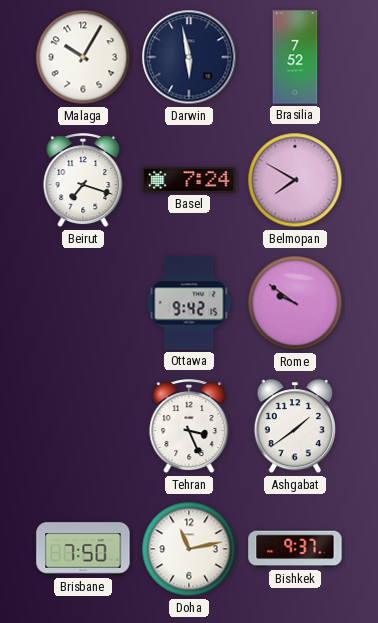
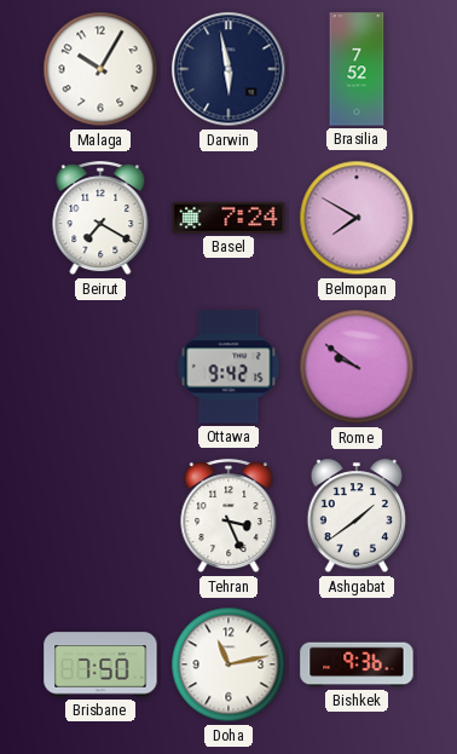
Beirut: 7:18 -> 7:20 (100, 219)
Bishkek: 9:37 -> 9:36 (357, 664)
